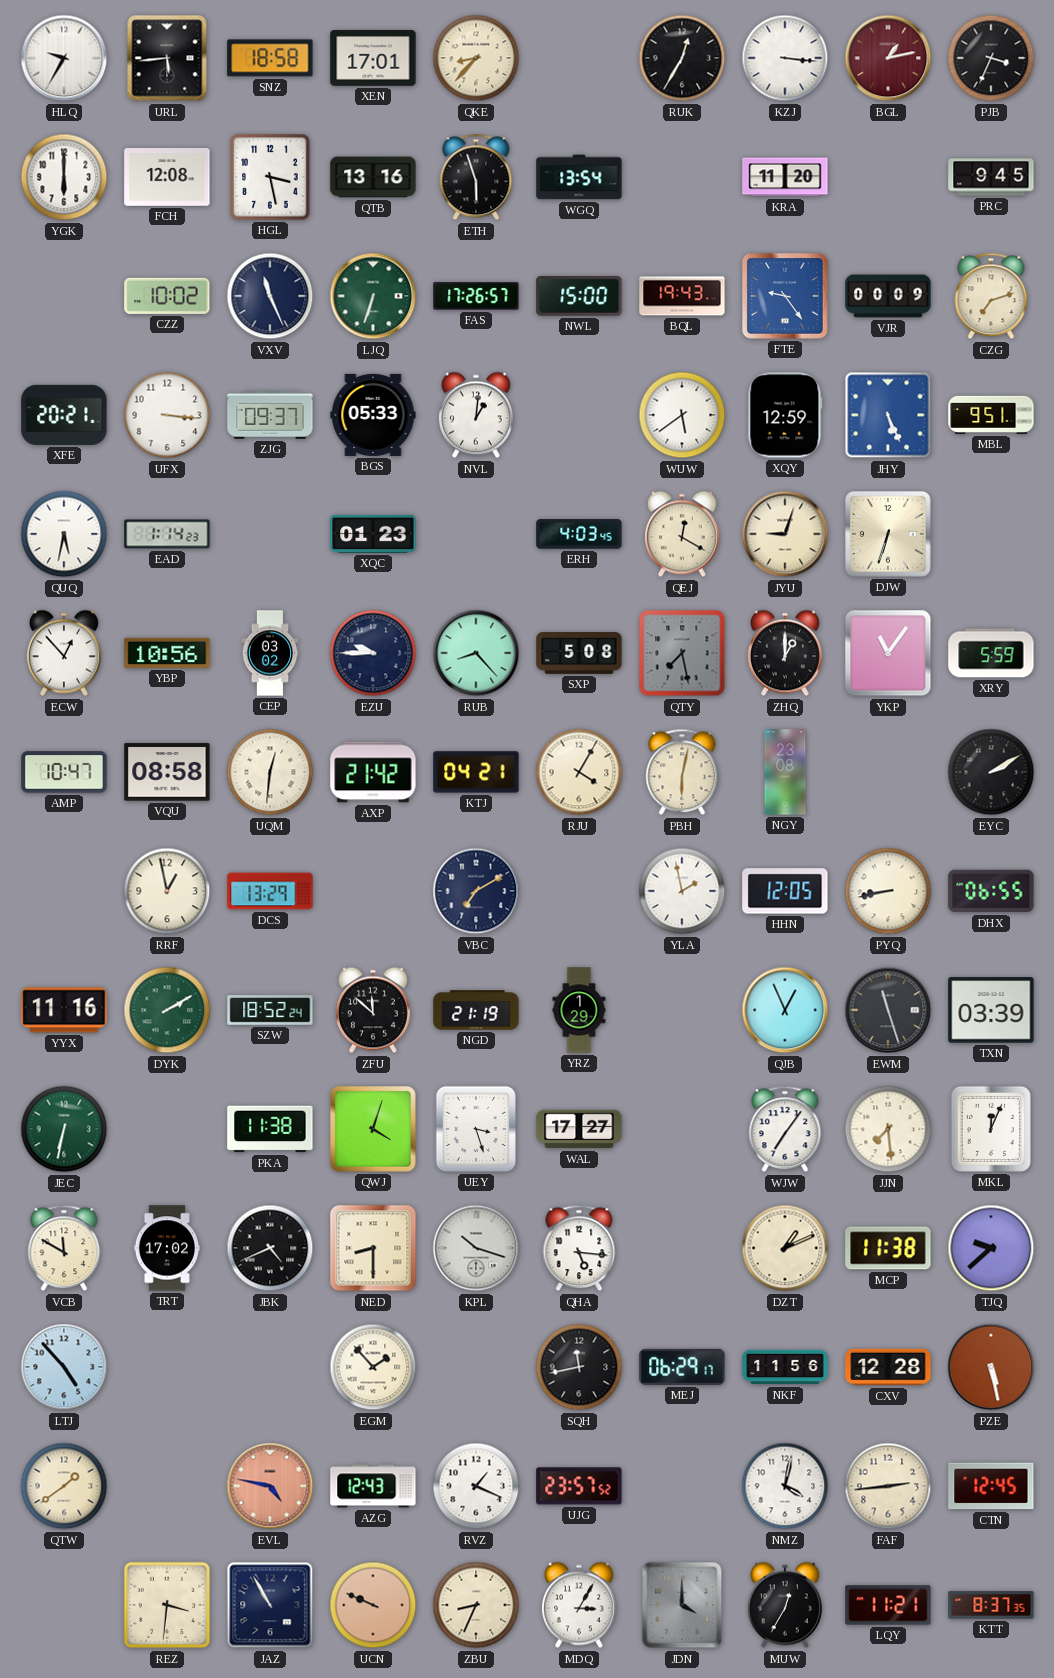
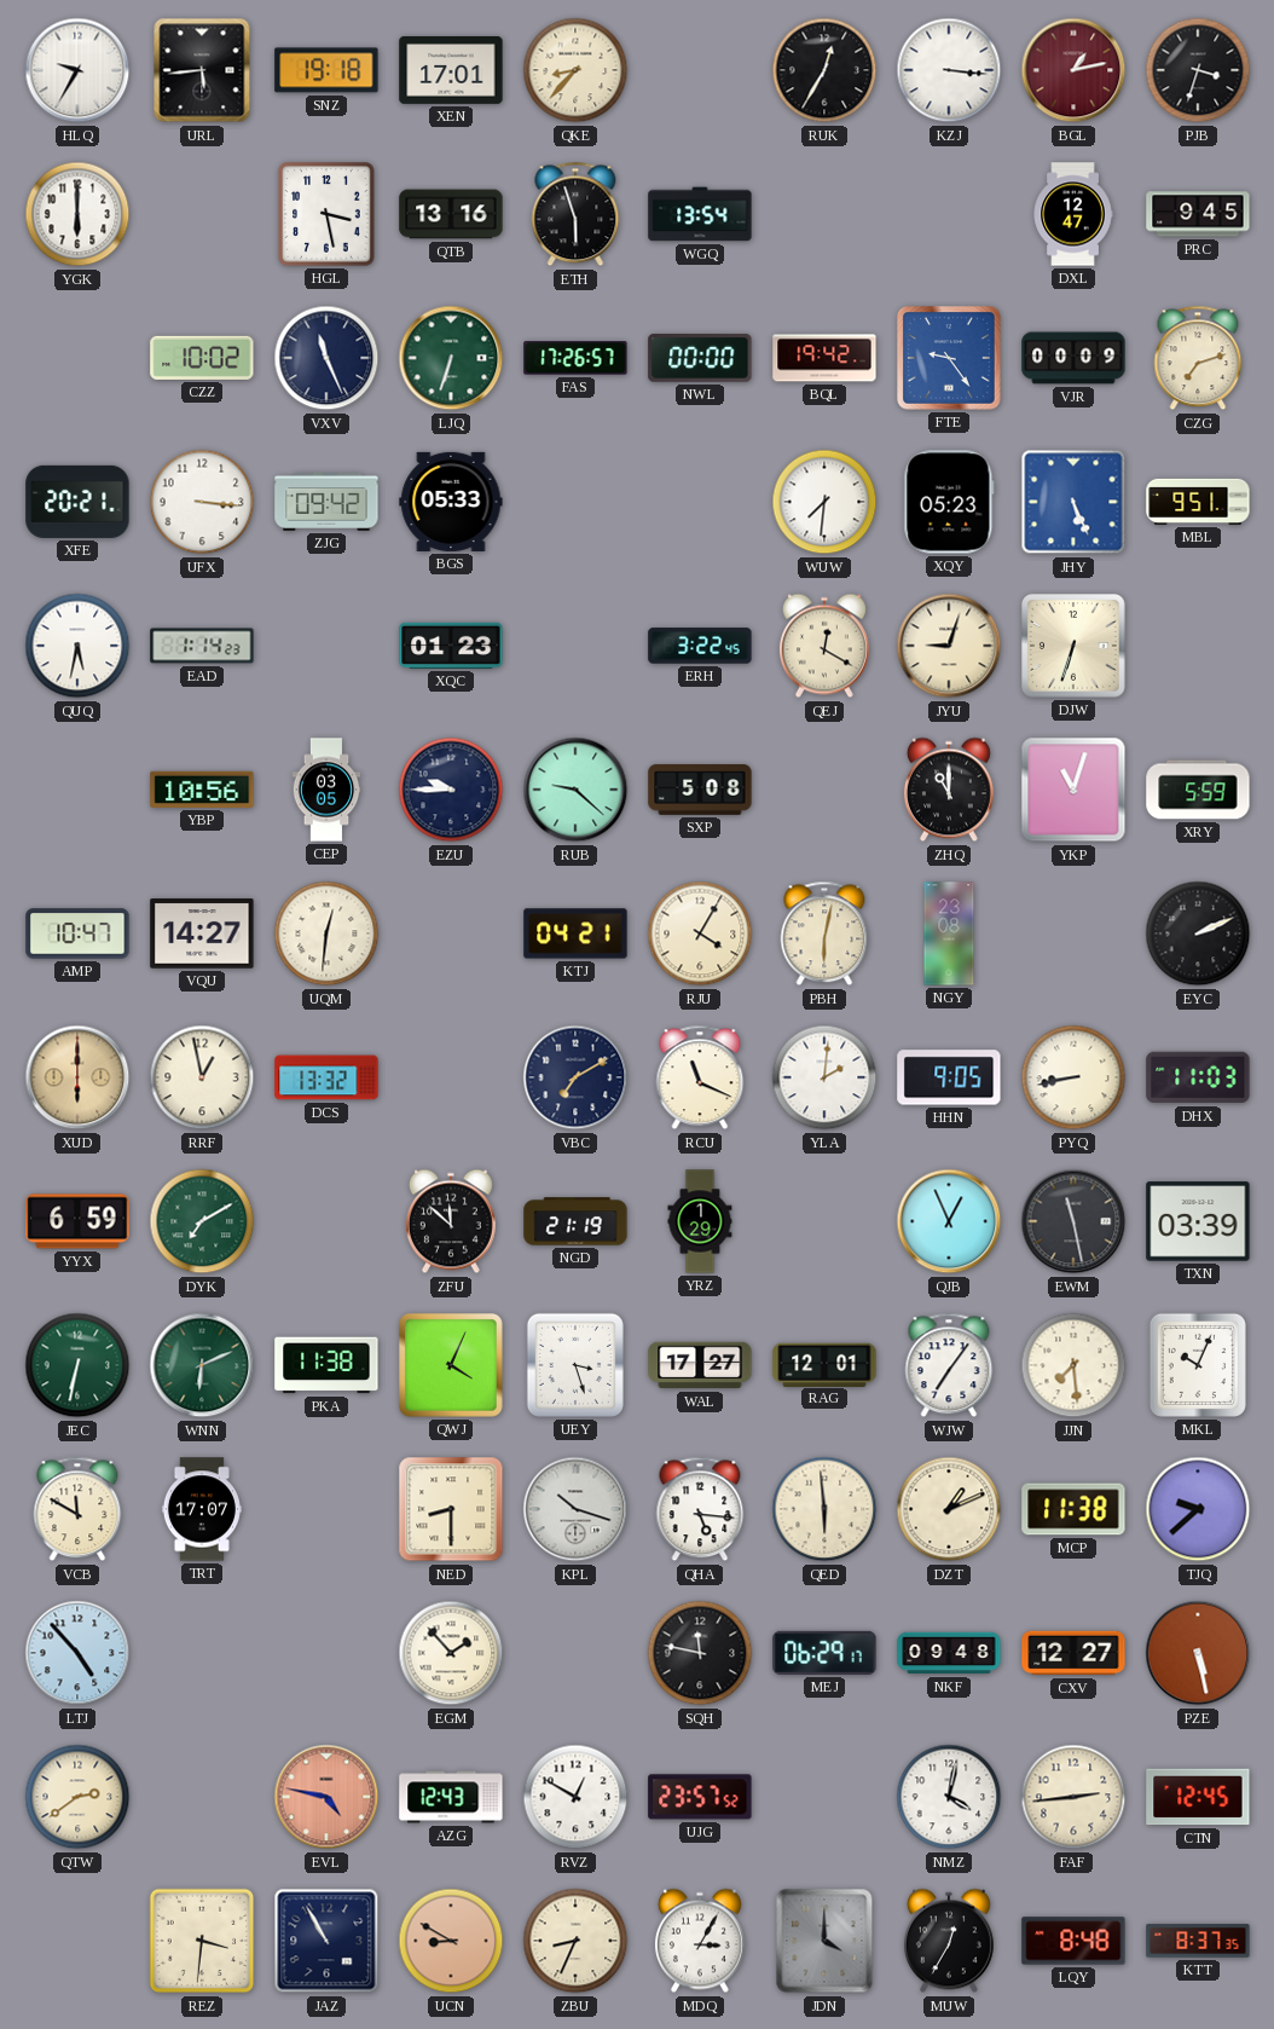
SNZ: 18:58 -> 19:18 (326, 70)
PJB: 3:34 -> 3:33 (1198, 70)
FCH: 12:08 -> none (167, 178)
KRA: 11:20 -> none (785, 177)
DXL: none -> 12:47 (1073, 214)
NWL: 15:00 -> 00:00 (700, 358)
BQL: 19:43 -> 19:42 (824, 358)
ZJG: 09:37 -> 09:42 (326, 503)
NVL: 1:01 -> none (476, 415)
WUW: 5:39 -> 7:31 (824, 502)
XQY: 12:59 -> 05:23 (949, 502)
ERH: 4:03 -> 3:22 (700, 646)
ECW: 12:53 -> none (64, 653)
CEP: 03:02 -> 03:05 (326, 790)
RUB: 8:23 -> 9:22 (575, 790)
QTY: 7:28 -> none (682, 653)
ZHQ: 1:00 -> 11:00 (949, 790)
YKP: 11:06 -> 11:03 (1073, 790)
VQU: 08:58 -> 14:27 (202, 933)
AXP: 21:42 -> none (373, 772)
EYC: 2:10 -> 2:11 (1198, 933)
XUD: none -> 6:00 (77, 1077)
DCS: 13:29 -> 13:32 (326, 1077)
RCU: none -> 11:19 (700, 1077)
YLA: 1:58 -> 2:01 (824, 1077)
HHN: 12:05 -> 9:05 (949, 1077)
DHX: 06:55 -> 11:03 (1198, 1077)
YYX: 11:16 -> 6:59 (77, 1221)
DYK: 2:10 -> 7:10 (202, 1221)
SZW: 18:52 -> none (270, 1010)
EWM: 11:27 -> 11:28 (1073, 1221)
WNN: none -> 6:11 (202, 1365)
QWJ: 4:03 -> 4:04 (452, 1366)
RAG: none -> 12:01 (824, 1364)
MKL: 12:04 -> 10:04 (1198, 1365)
TRT: 17:02 -> 17:07 (202, 1509)
JBK: 4:41 -> none (270, 1248)
QED: none -> 5:59 (824, 1509)
SQH: 11:43 -> 11:47 (700, 1653)
NKF: 11:56 -> 09:48 (949, 1653)
CXV: 12:28 -> 12:27 (1073, 1653)
QTW: 1:39 -> 2:39 (77, 1797)
RVZ: 1:19 -> 12:50 (575, 1797)
UCN: 9:49 -> 8:50 (451, 1941)
LQY: 11:21 -> 8:48 (1073, 1941)
